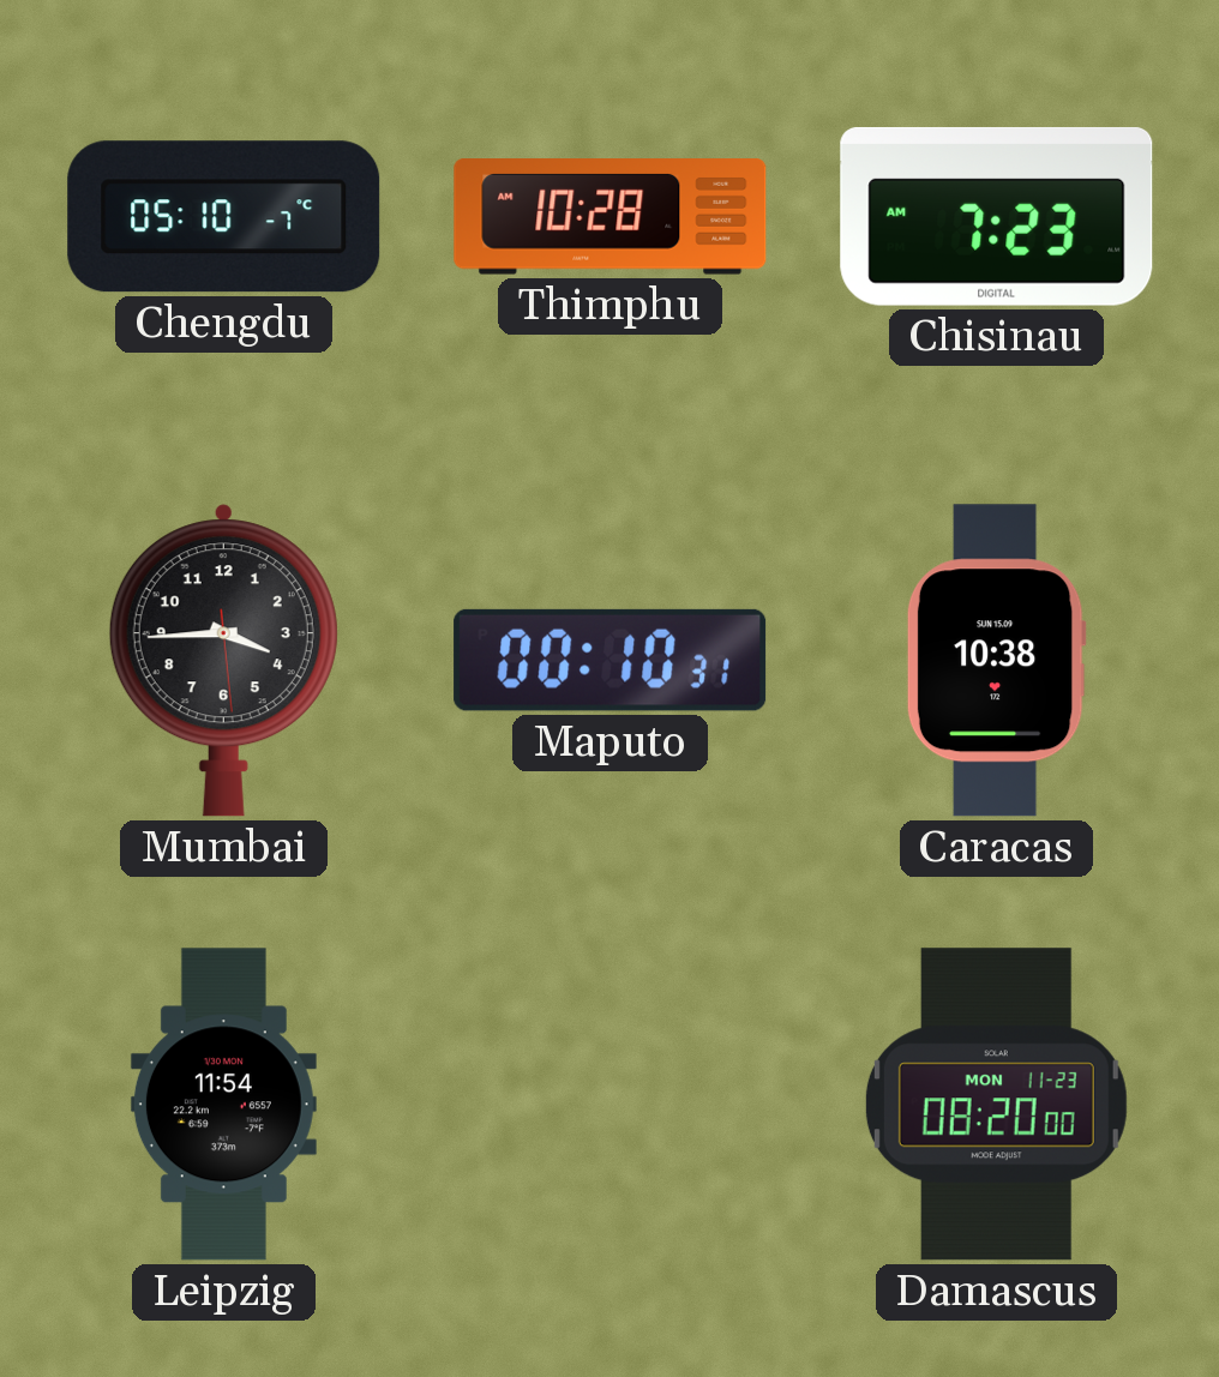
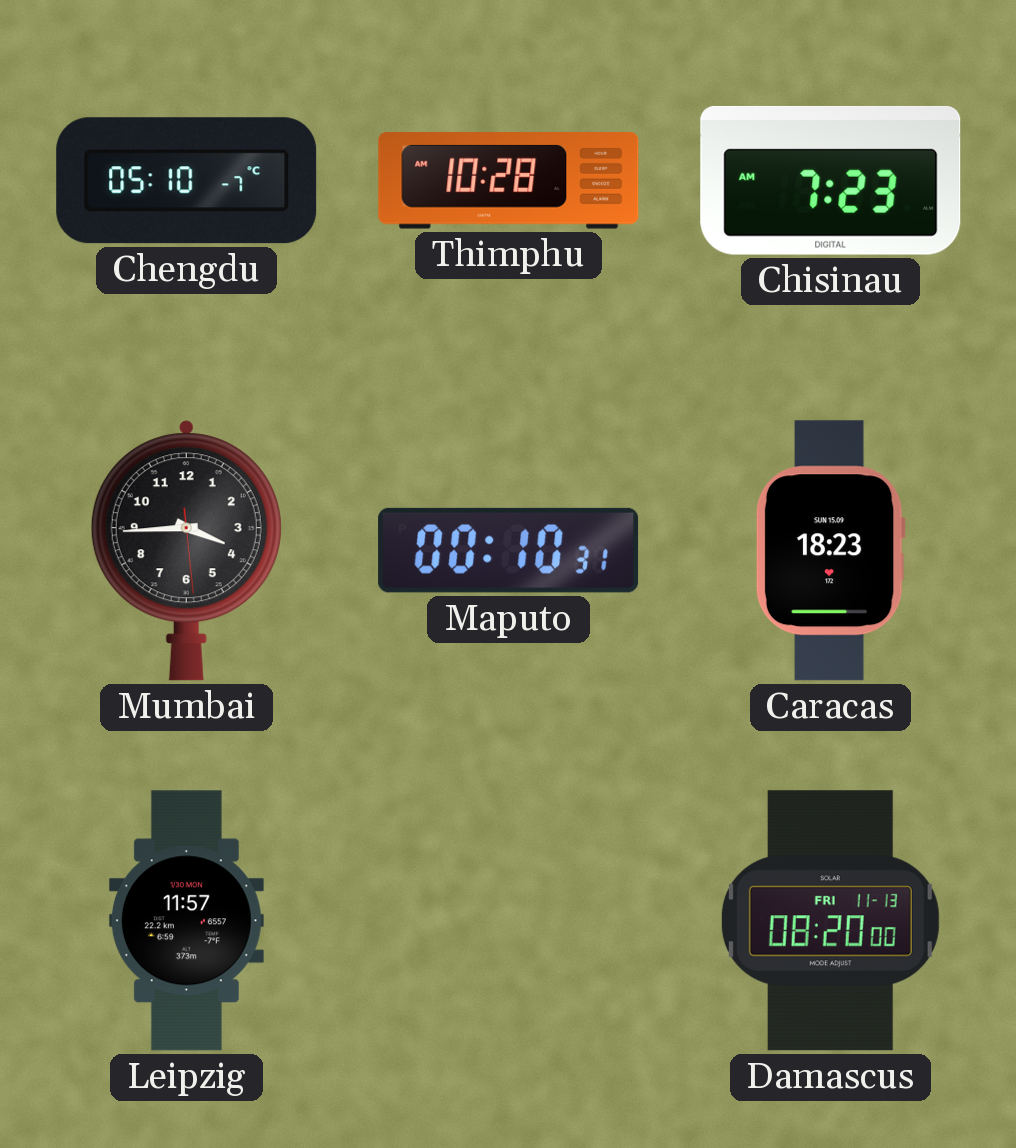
Caracas: 10:38 -> 18:23 (830, 551)
Leipzig: 11:54 -> 11:57 (186, 921)
Damascus date: MON 11-23 -> FRI 11-13 (830, 921)
